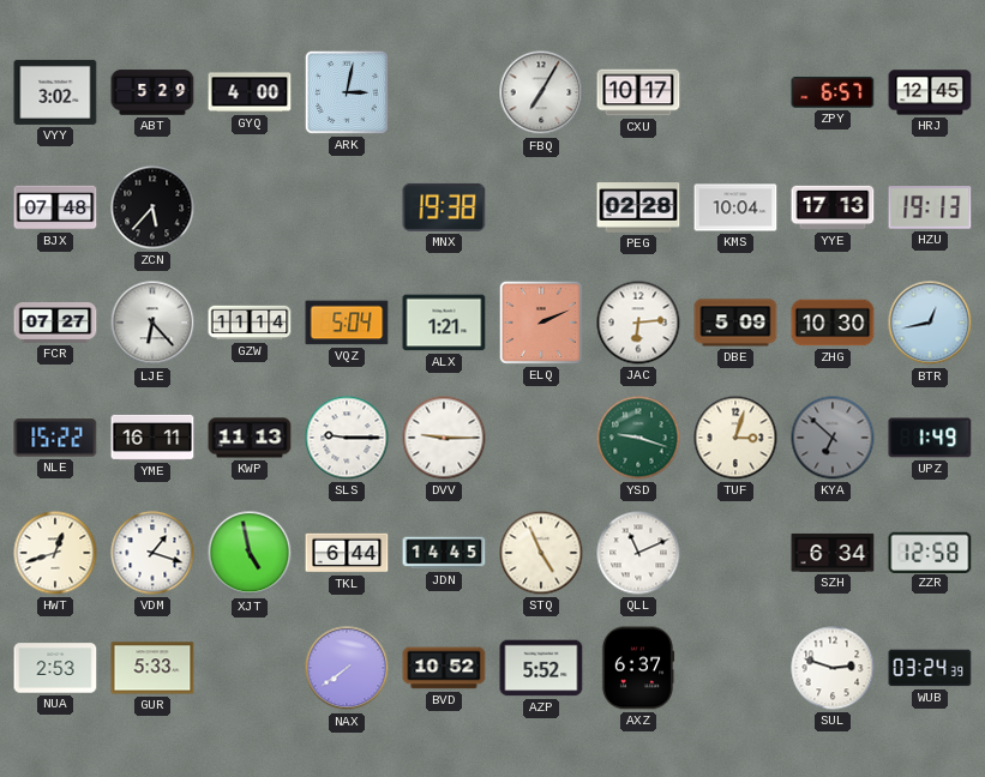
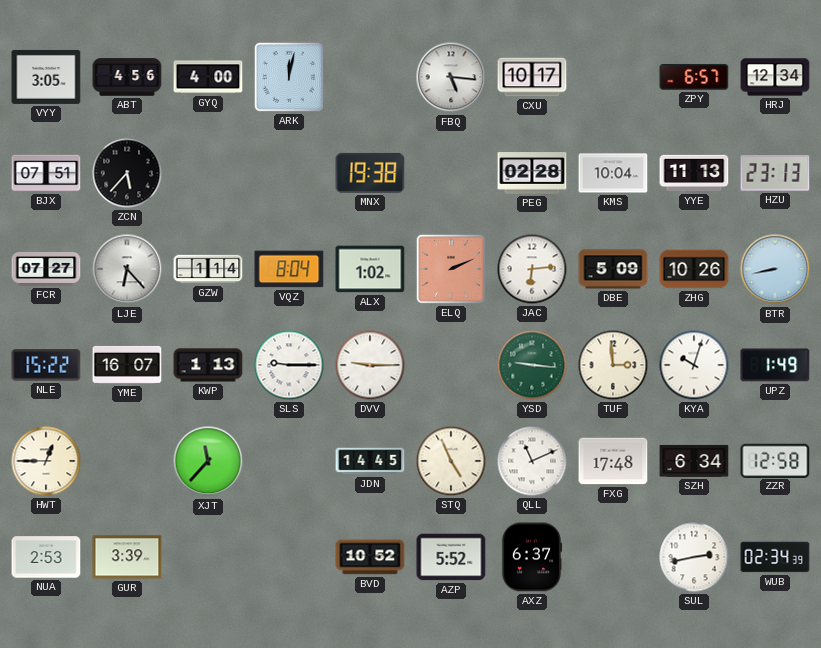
VYY: 3:02 -> 3:05 (46, 77)
ABT: 5:29 -> 4:56 (127, 77)
ARK: 3:02 -> 12:02 (289, 77)
FBQ: 7:05 -> 5:16 (451, 77)
HRJ: 12:45 -> 12:34 (775, 77)
BJX: 07:48 -> 07:51 (46, 173)
YYE: 17:13 -> 11:13 (694, 173)
HZU: 19:13 -> 23:13 (775, 173)
GZW: 11:14 -> 1:14 (208, 269)
VQZ: 5:04 -> 8:04 (289, 269)
ALX: 1:21 -> 1:02 (370, 269)
ZHG: 10:30 -> 10:26 (694, 269)
BTR: 12:43 -> 8:43 (775, 269)
YME: 16:11 -> 16:07 (127, 365)
KWP: 11:13 -> 1:13 (208, 365)
YSD: 9:18 -> 9:16 (532, 365)
TUF: 3:03 -> 2:59 (613, 365)
KYA: 6:52 -> 10:03 (694, 365)
KYA dial: grey -> white (694, 365)
HWT: 12:42 -> 12:45 (46, 461)
VDM: 1:18 -> none (152, 553)
XJT: 4:58 -> 11:37 (208, 461)
TKL: 6:44 -> none (347, 553)
FXG: none -> 17:48 (613, 461)
GUR: 5:33 -> 3:39 (127, 557)
NAX: 7:39 -> none (347, 668)
SUL: 2:48 -> 2:43 (694, 557)
WUB: 03:24 -> 02:34 (775, 557)
